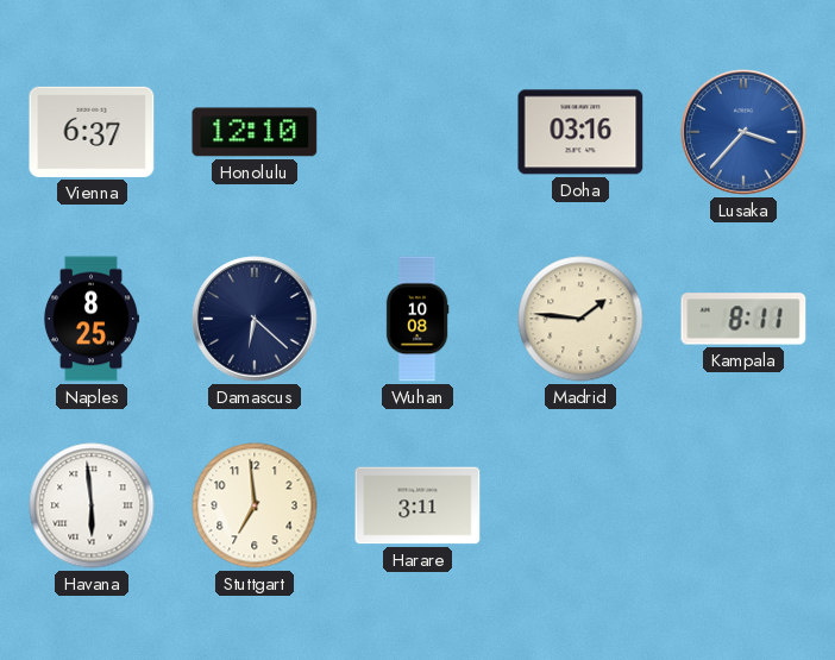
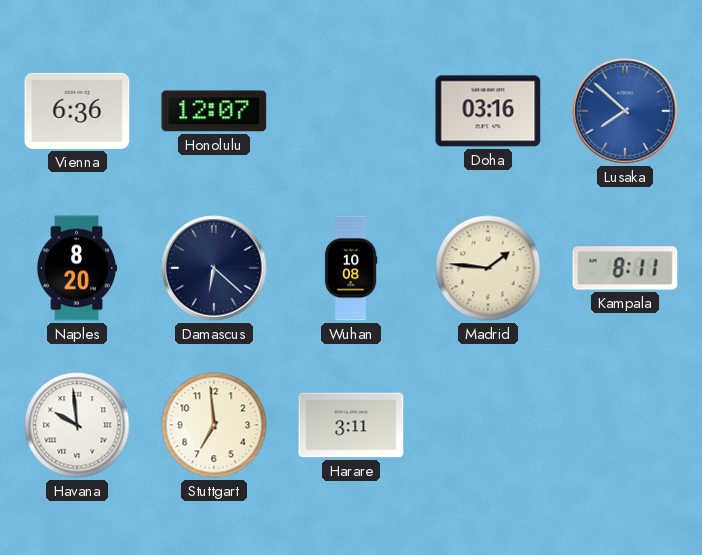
Vienna: 6:37 -> 6:36 (77, 111)
Honolulu: 12:10 -> 12:07 (214, 111)
Lusaka: 3:37 -> 7:52 (625, 111)
Naples: 8:25 -> 8:20 (76, 268)
Havana: 5:59 -> 9:59 (77, 425)
